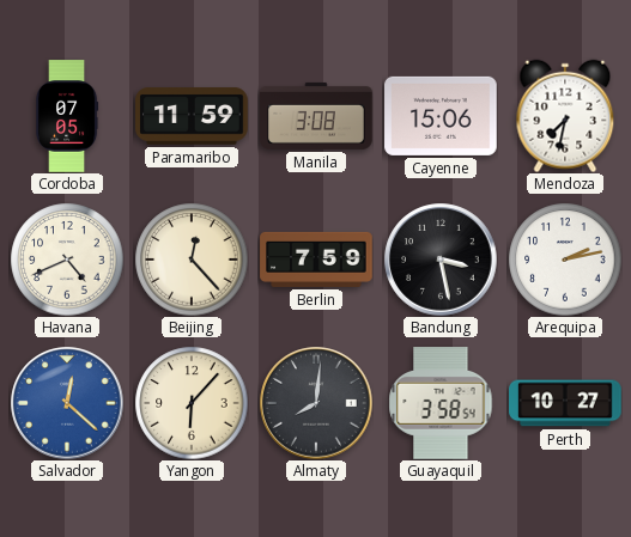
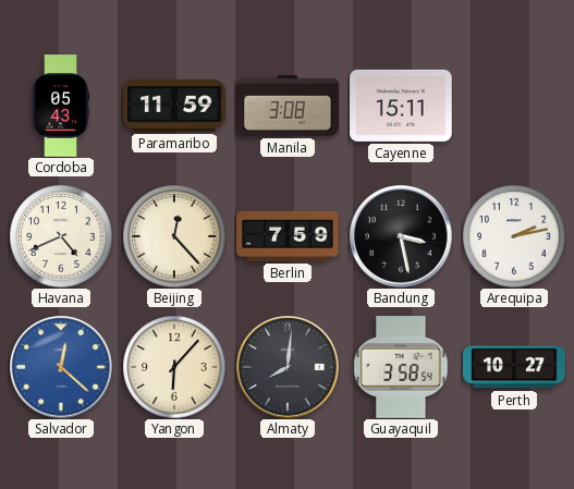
Cordoba: 07:05 -> 05:43 (62, 106)
Cayenne: 15:06 -> 15:11 (401, 106)
Mendoza: 7:32 -> none (565, 116)
